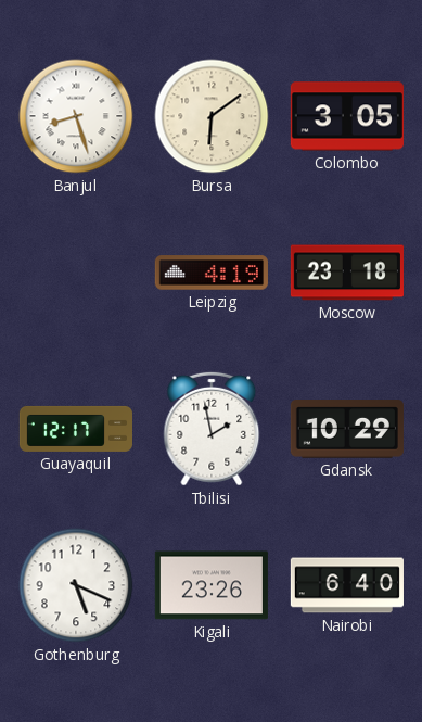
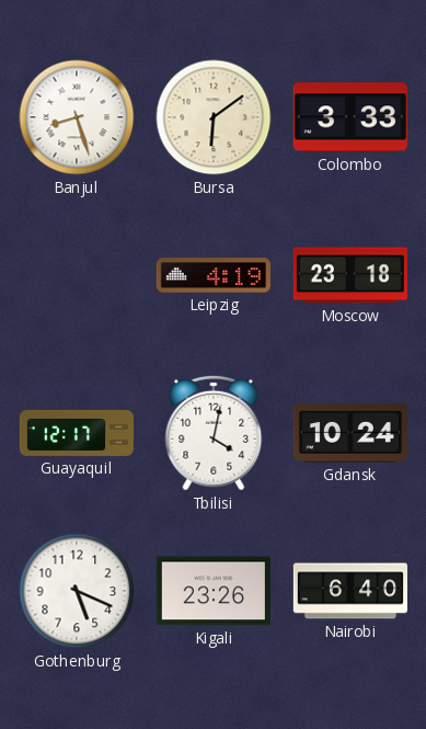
Colombo: 3:05 -> 3:33 (350, 117)
Tbilisi: 1:58 -> 4:02 (214, 433)
Gdansk: 10:29 -> 10:24 (350, 433)
